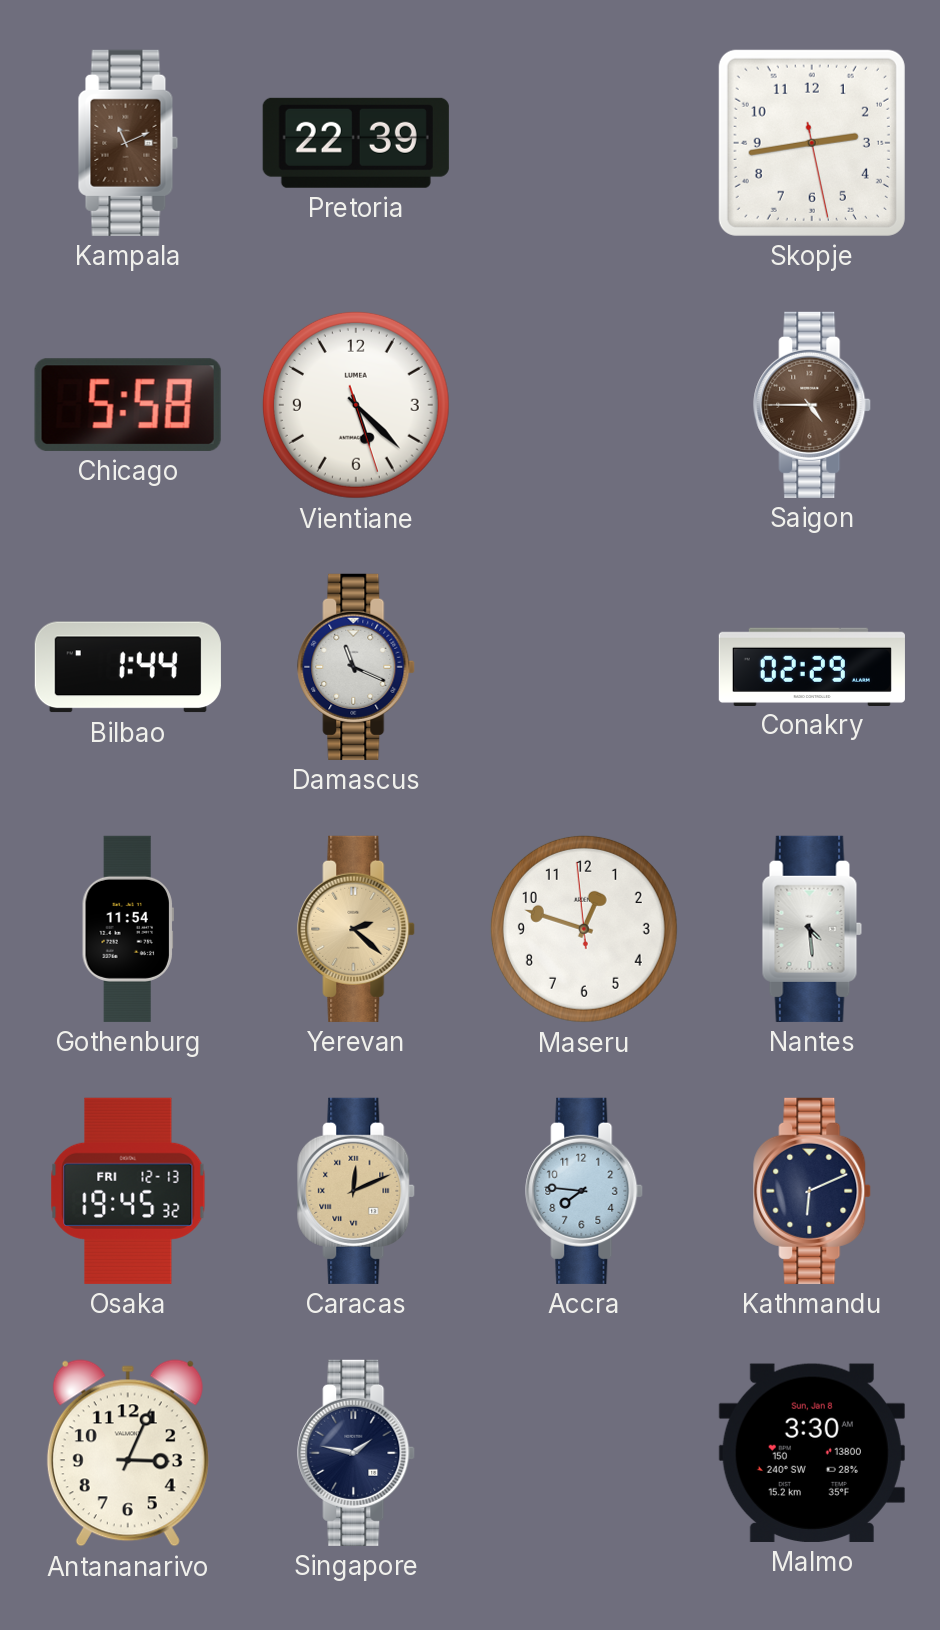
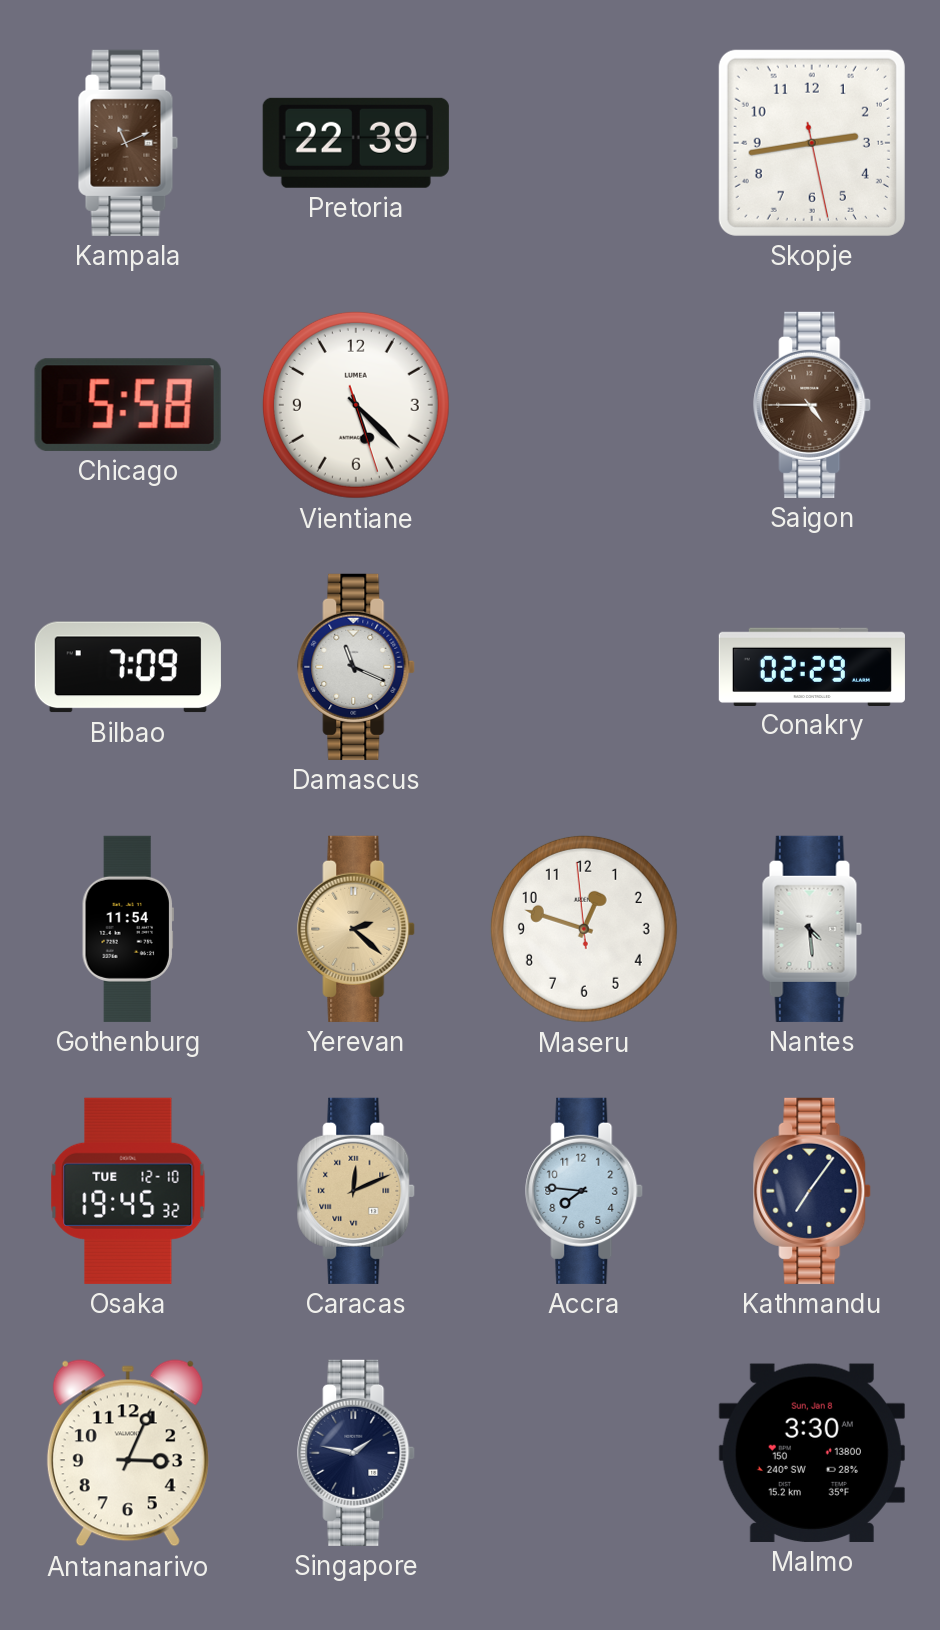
Bilbao: 1:44 -> 7:09 (128, 667)
Osaka date: FRI 12-13 -> TUE 12-10 (128, 1191)
Kathmandu: 6:11 -> 7:06 (813, 1191)
